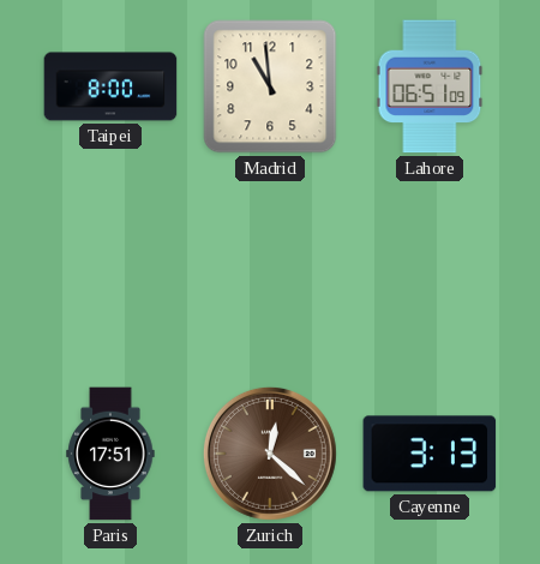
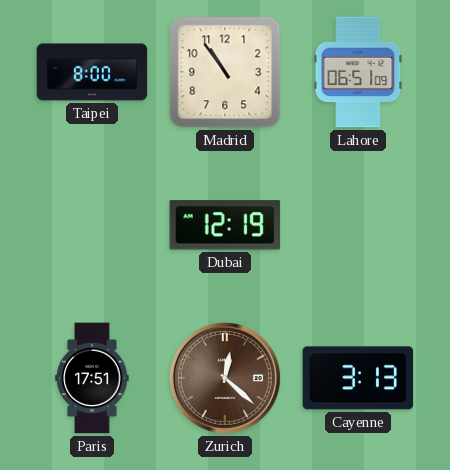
Madrid: 10:59 -> 10:54 (225, 72)
Dubai: none -> 12:19 (225, 225)
